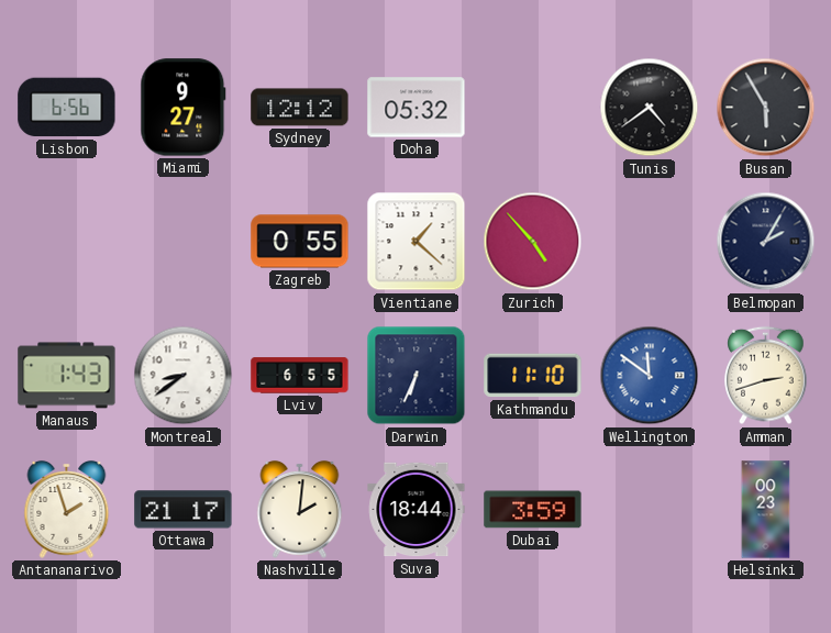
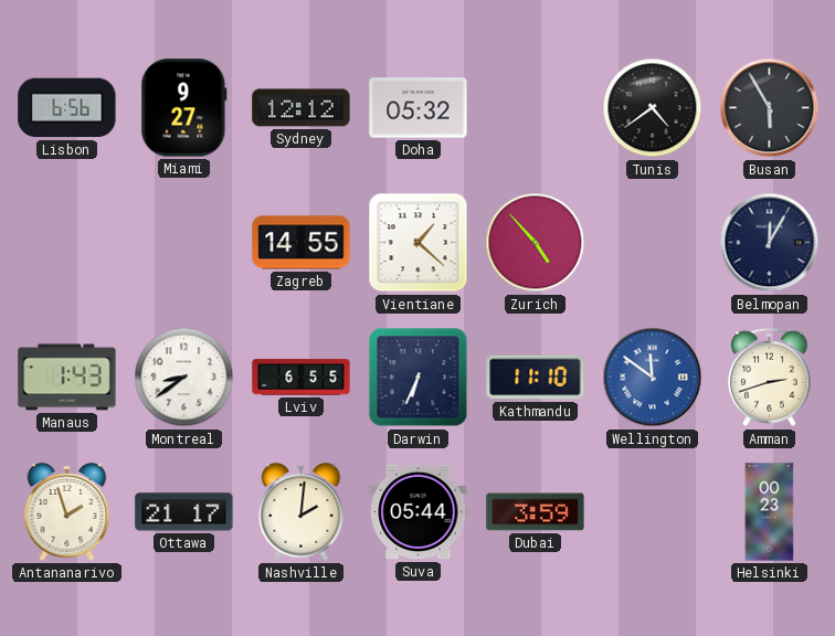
Zagreb: 0:55 -> 14:55 (302, 243)
Belmopan: 2:05 -> 12:05 (770, 243)
Suva: 18:44 -> 05:44 (419, 512)
